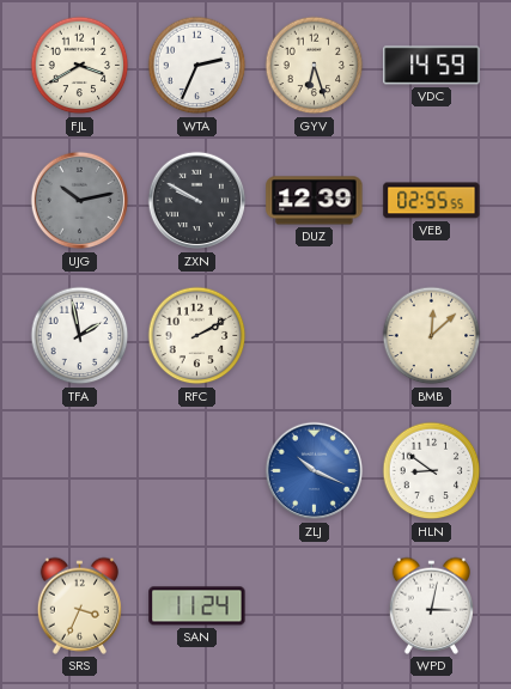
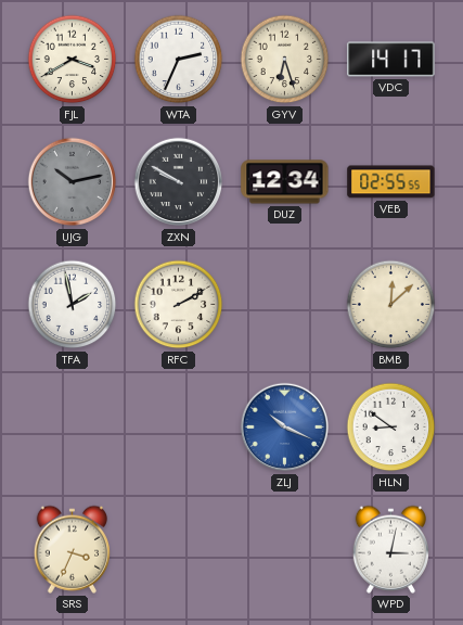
VDC: 14:59 -> 14:17 (391, 60)
DUZ: 12:39 -> 12:34 (285, 182)
SAN: 11:24 -> none (197, 606)
